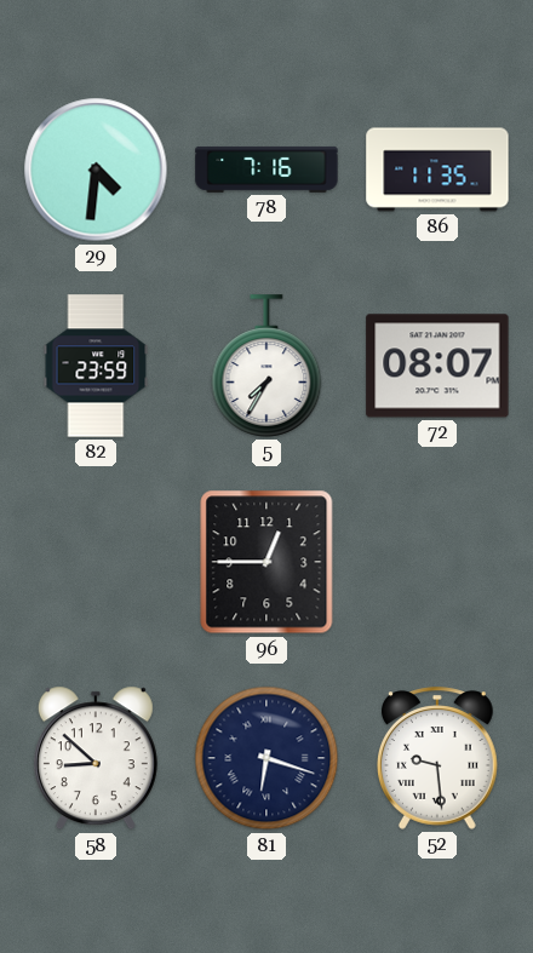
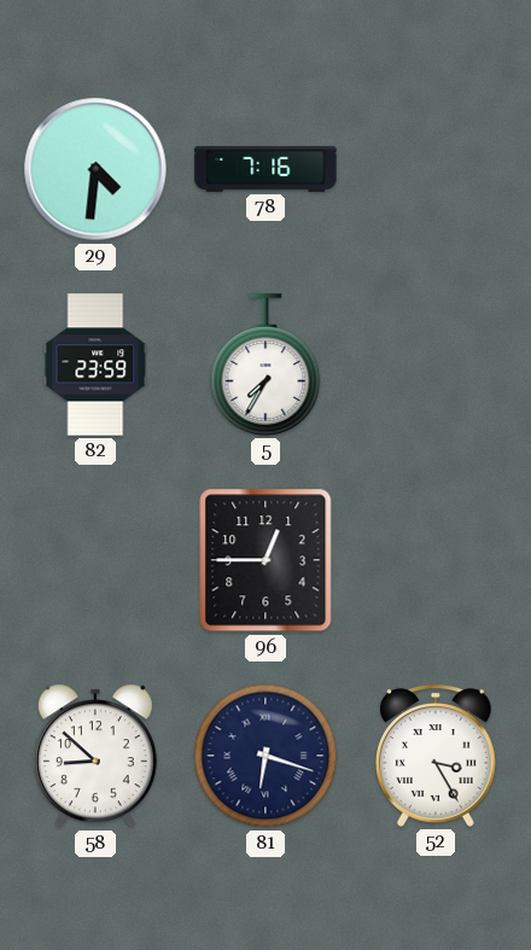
86: 11:35 -> none (437, 170)
72: 08:07 -> none (437, 366)
52: 9:29 -> 3:25 (437, 756)
